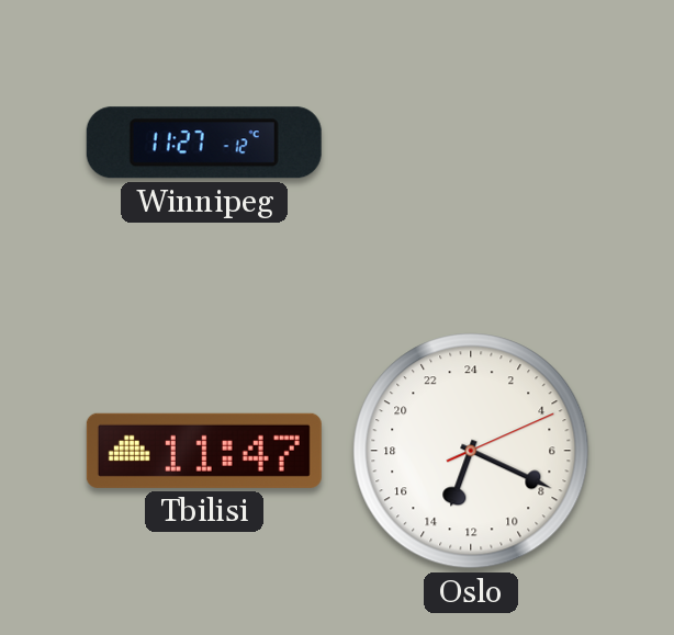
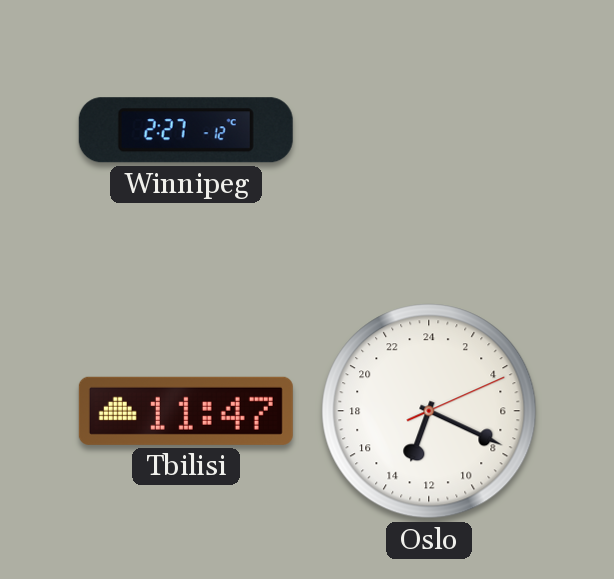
Winnipeg: 11:27 -> 2:27 (186, 130)
